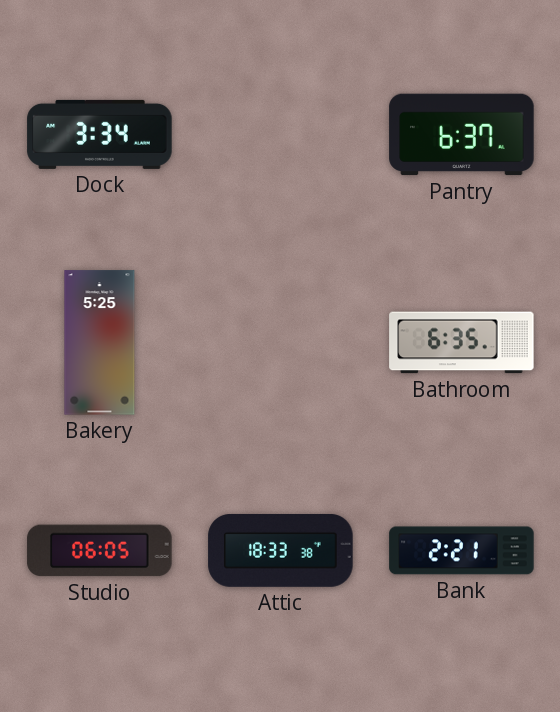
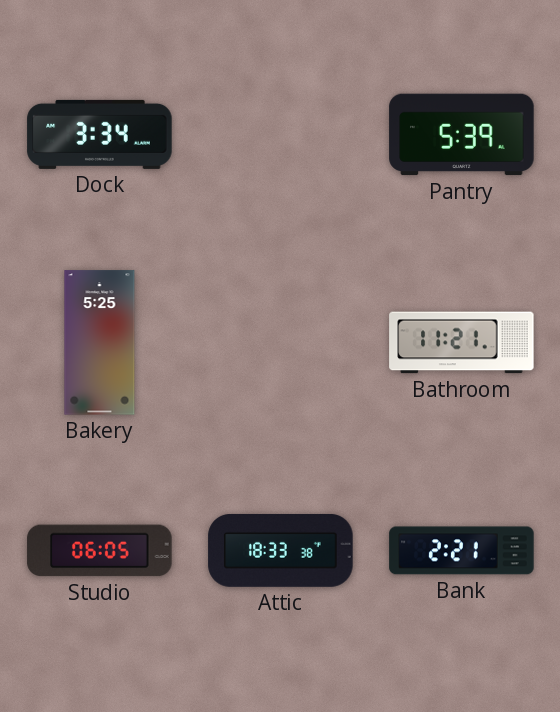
Pantry: 6:37 -> 5:39 (462, 135)
Bathroom: 6:35 -> 11:21 (462, 343)
